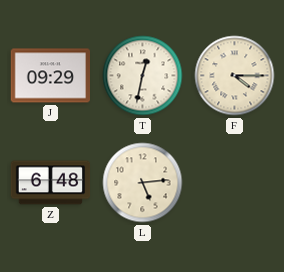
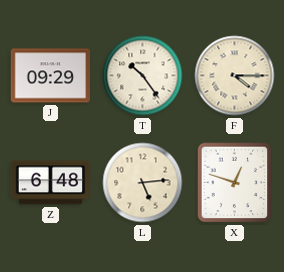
T: 12:32 -> 10:24 (143, 76)
X: none -> 12:48 (235, 183)
